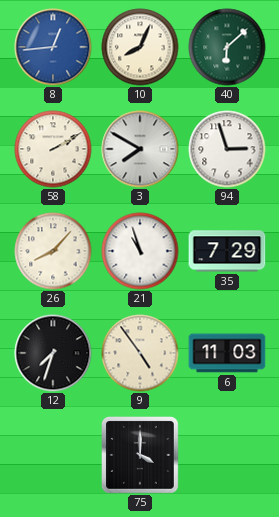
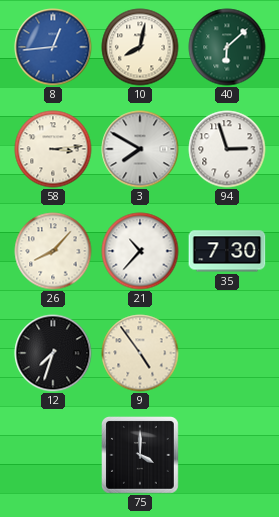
10: 8:04 -> 8:02 (140, 47)
58: 2:10 -> 3:14 (53, 149)
21: 10:57 -> 10:37 (140, 251)
35: 7:29 -> 7:30 (227, 251)
6: 11:03 -> none (227, 353)
